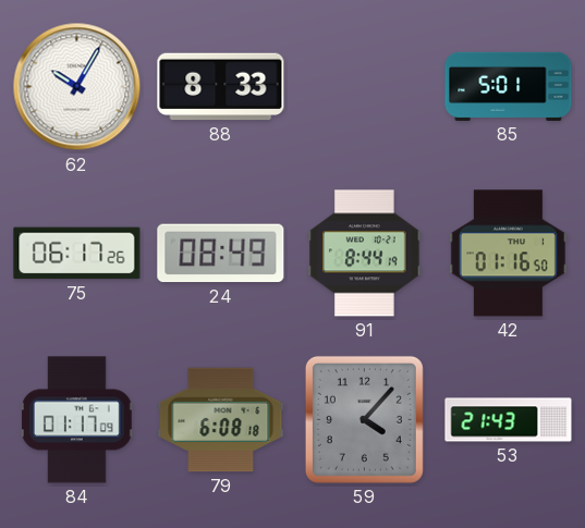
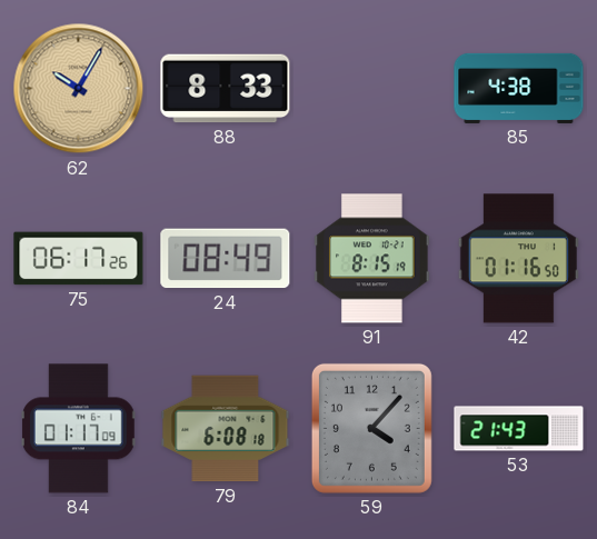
62 dial: white -> champagne (79, 89)
85: 5:01 -> 4:38 (519, 88)
91: 8:44 -> 8:15 (372, 259)
